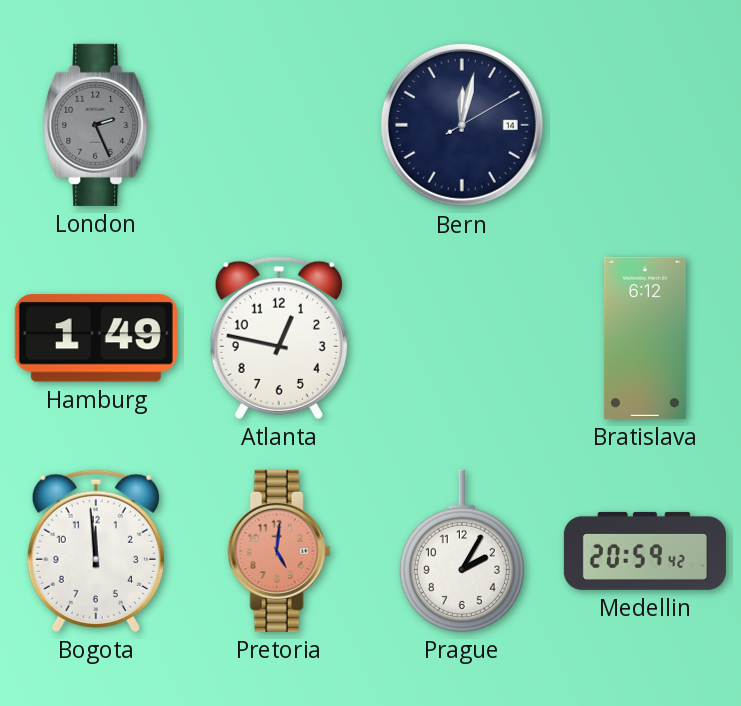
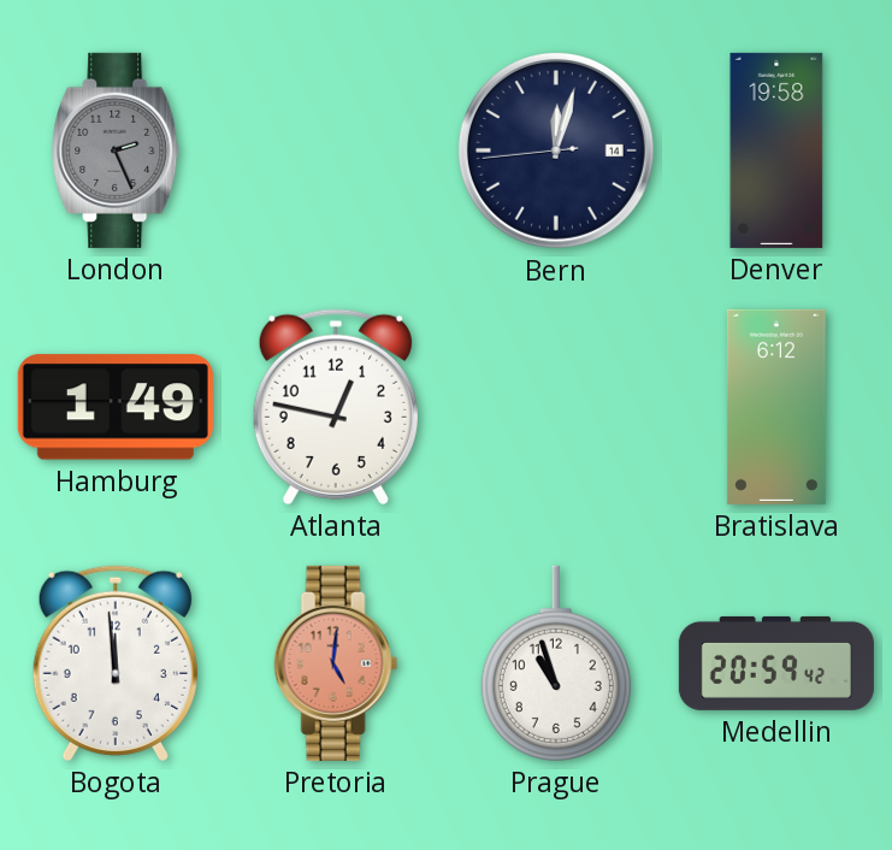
Bern: 12:02:10 -> 12:02:44 (556, 150)
Denver: none -> 19:58 (776, 150)
Prague: 2:05 -> 10:57 (556, 663)
